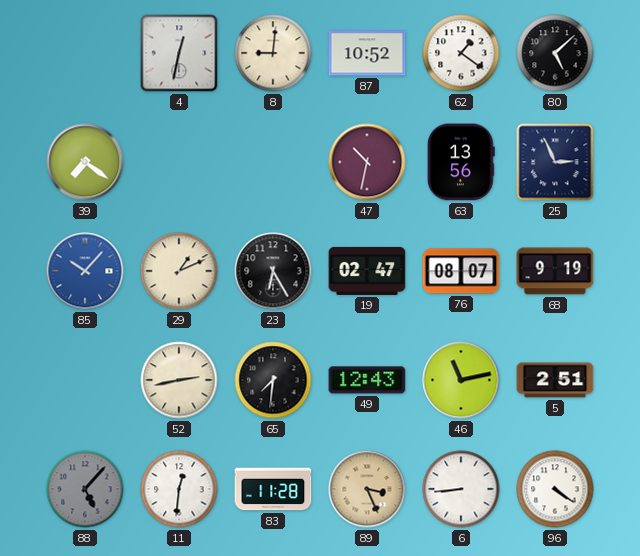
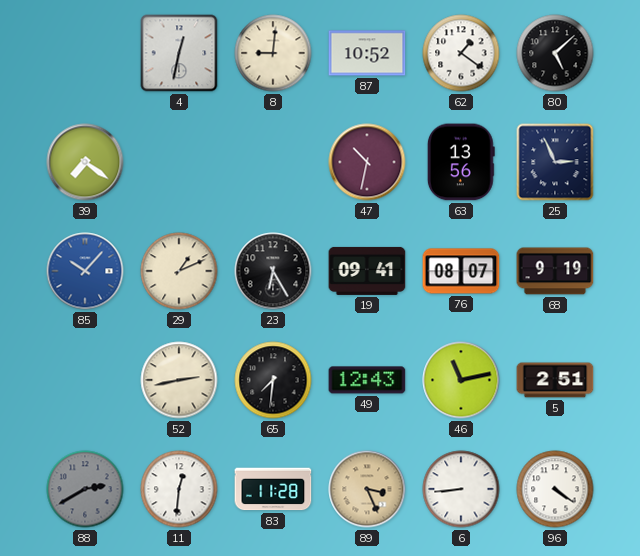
19: 02:47 -> 09:41 (367, 271)
88: 5:07 -> 2:40 (85, 489)
